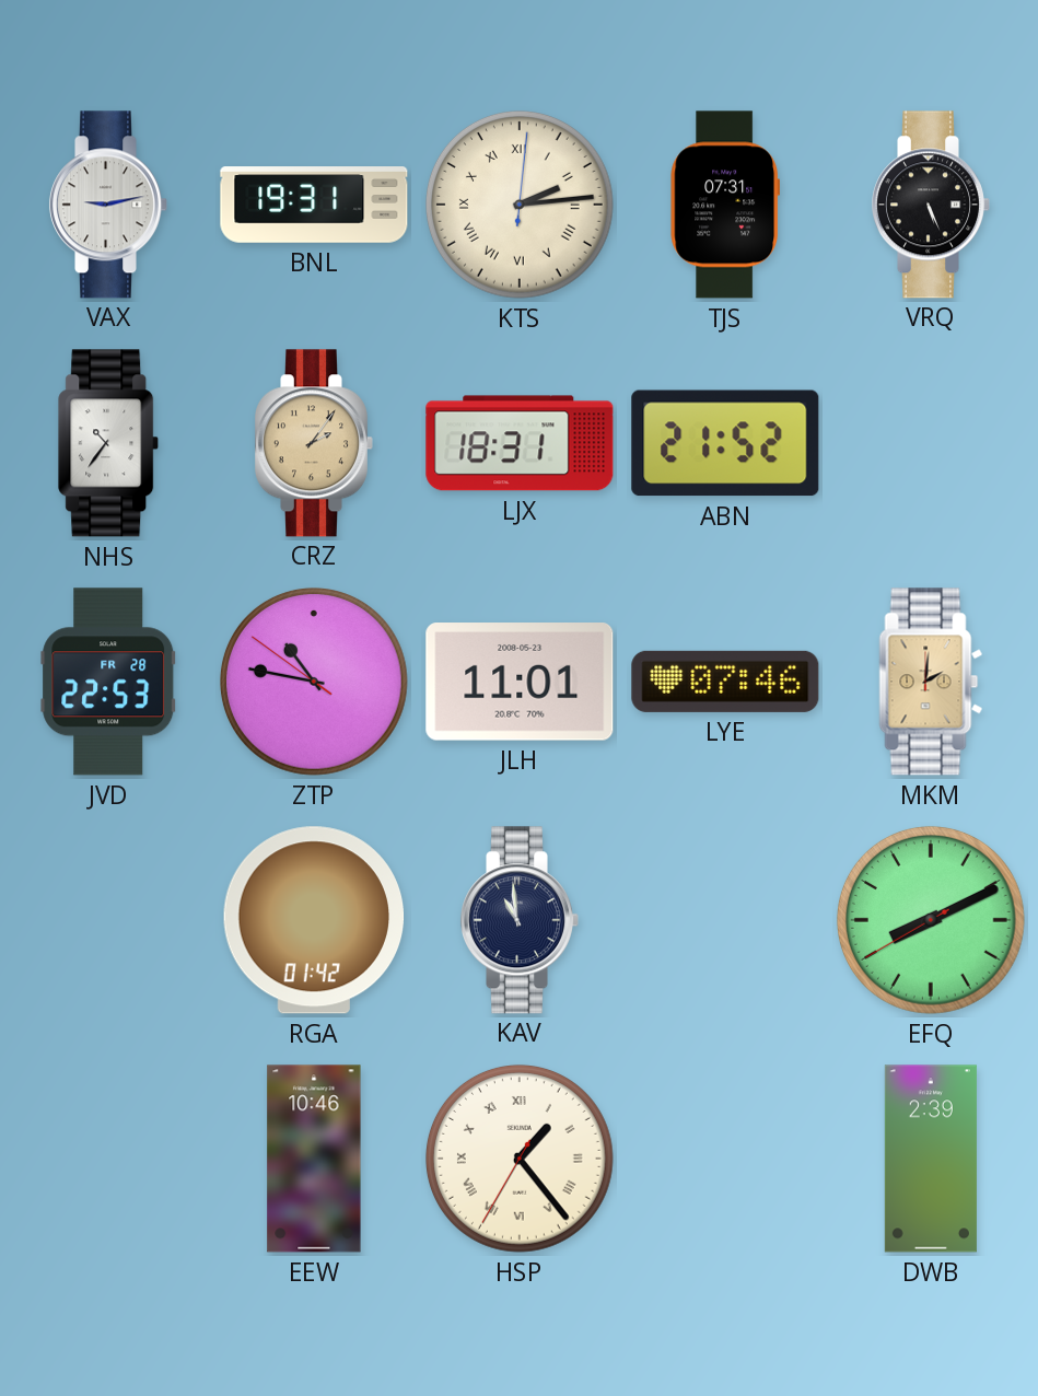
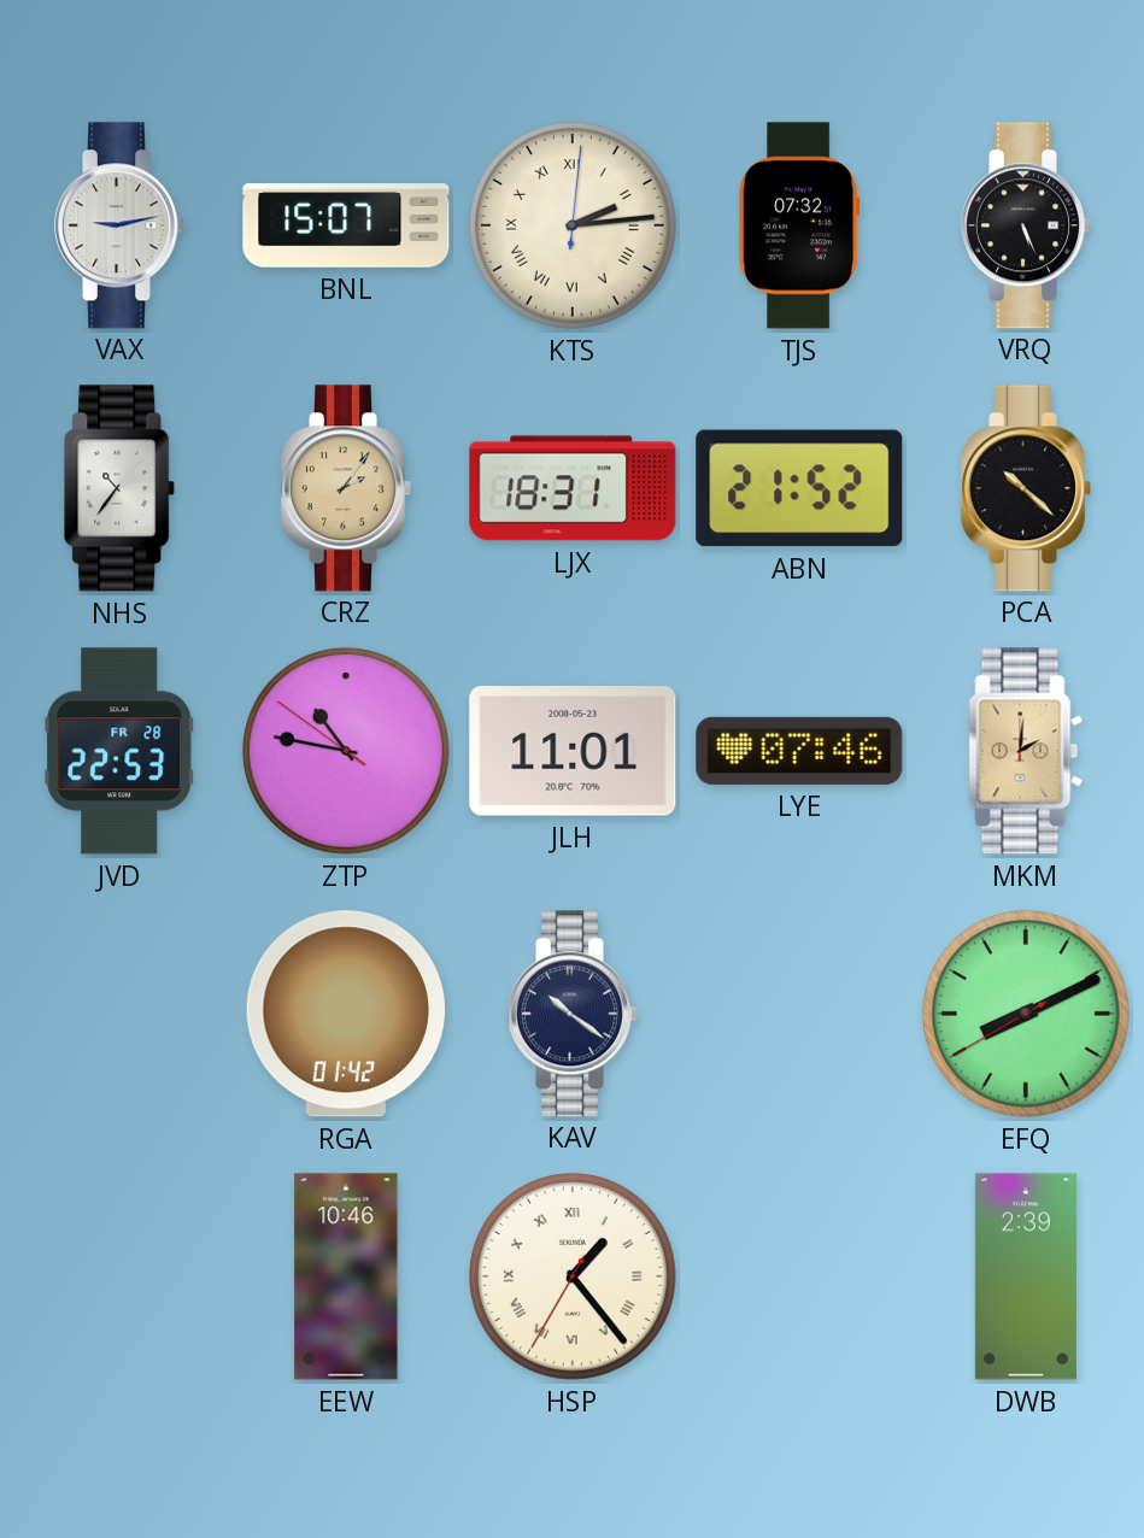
BNL: 19:31 -> 15:07 (346, 225)
TJS: 07:31 -> 07:32 (798, 225)
PCA: none -> 10:22 (1025, 488)
KAV: 10:59 -> 10:21 (571, 1014)
